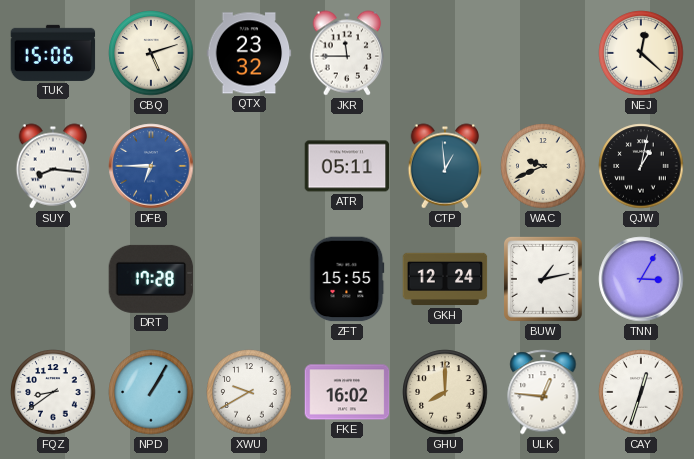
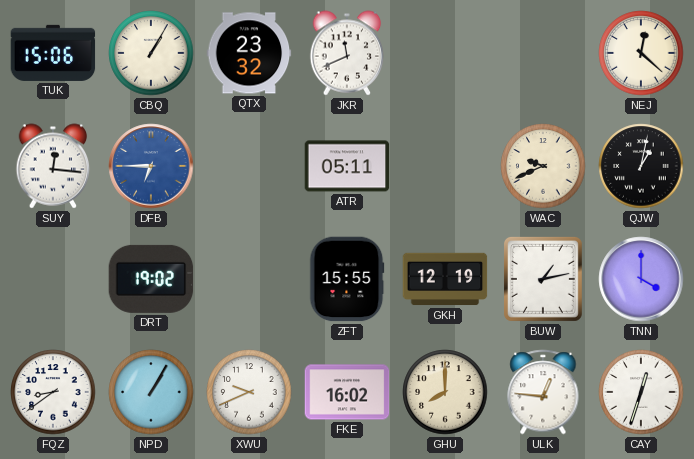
CBQ: 5:12 -> 1:05 (151, 53)
JKR: 11:45 -> 11:41 (347, 53)
SUY: 8:16 -> 12:16 (53, 166)
CTP: 12:59 -> none (445, 166)
DRT: 17:28 -> 19:02 (151, 279)
GKH: 12:24 -> 12:19 (445, 279)
TNN: 3:05 -> 4:00 (641, 279)
XWU: 9:40 -> 9:41 (249, 392)
